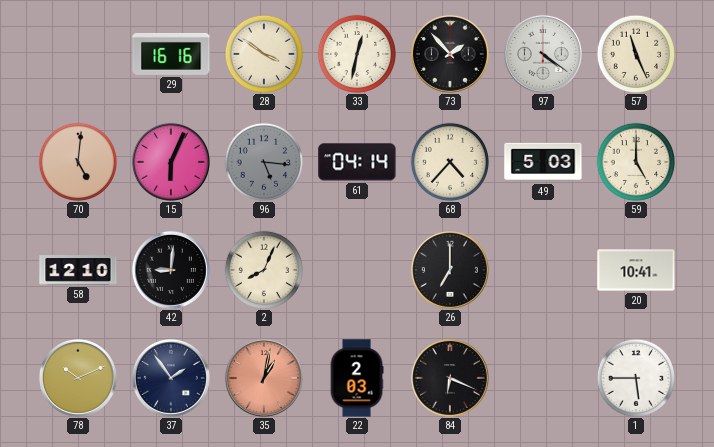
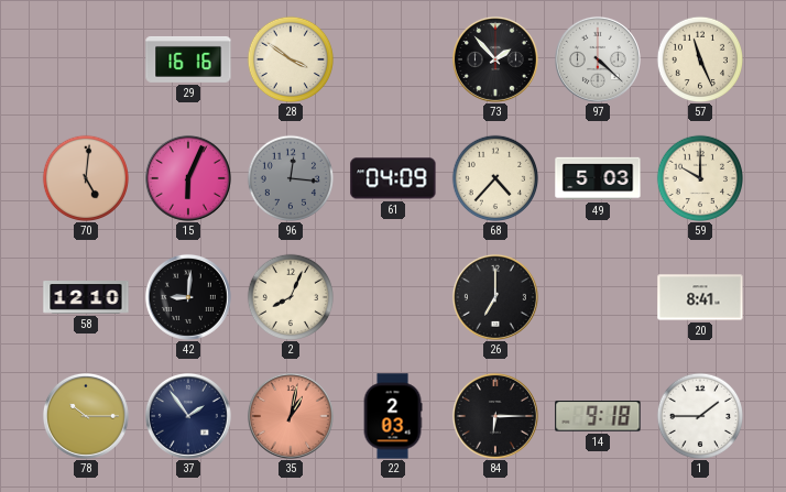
33: 12:32 -> none (356, 53)
97: 4:21 -> 4:22 (598, 59)
96: 5:16 -> 12:16 (290, 177)
61: 04:14 -> 04:09 (393, 178)
59: 5:00 -> 10:00 (699, 177)
20: 10:41 -> 8:41 (700, 297)
78: 10:11 -> 10:15 (86, 416)
84: 6:19 -> 6:15 (495, 416)
14: none -> 9:18 (598, 416)
1: 5:45 -> 1:45 (699, 415)
